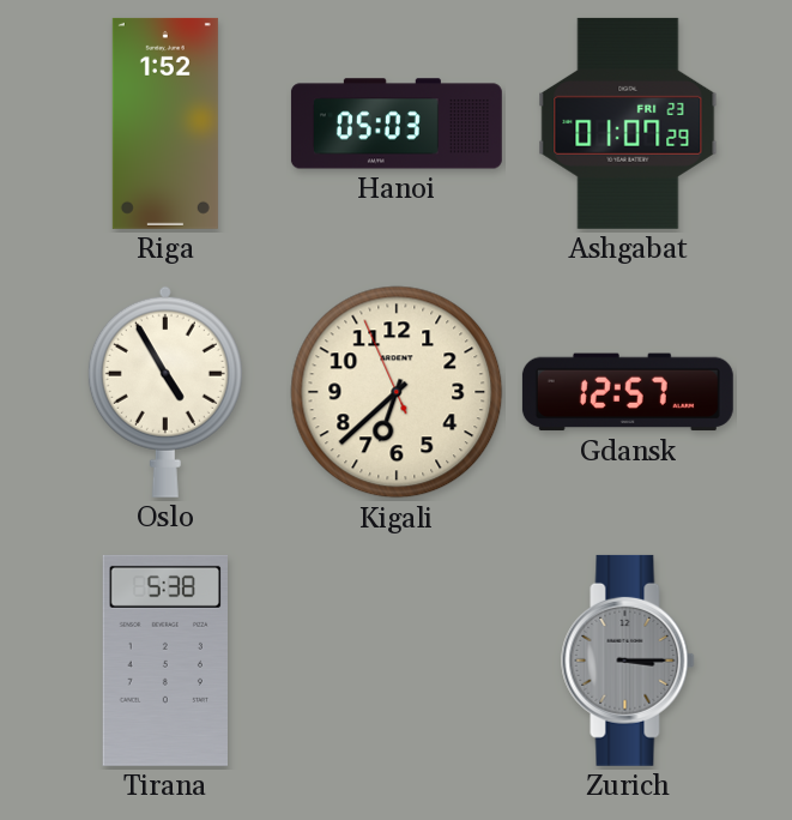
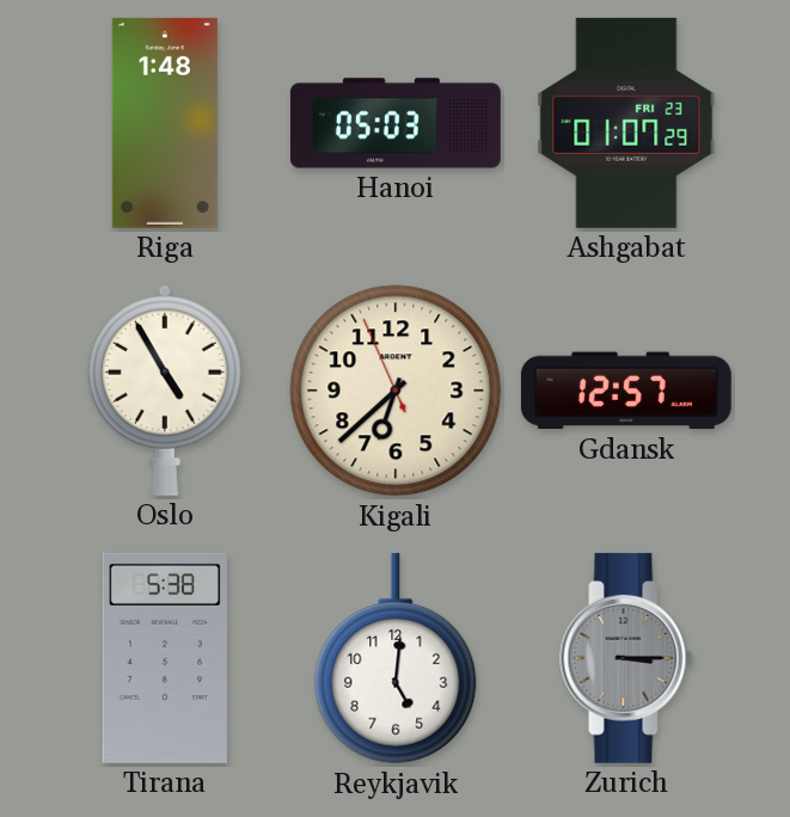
Riga: 1:52 -> 1:48 (165, 123)
Reykjavik: none -> 5:01 (396, 658)
